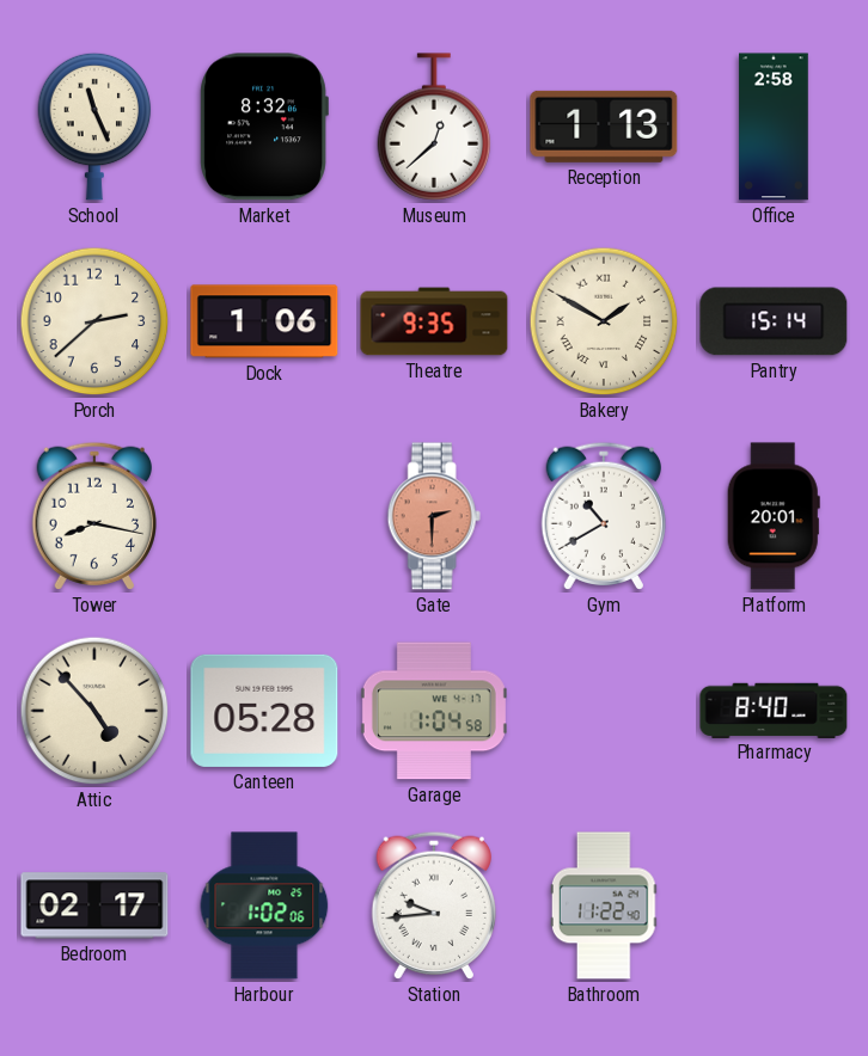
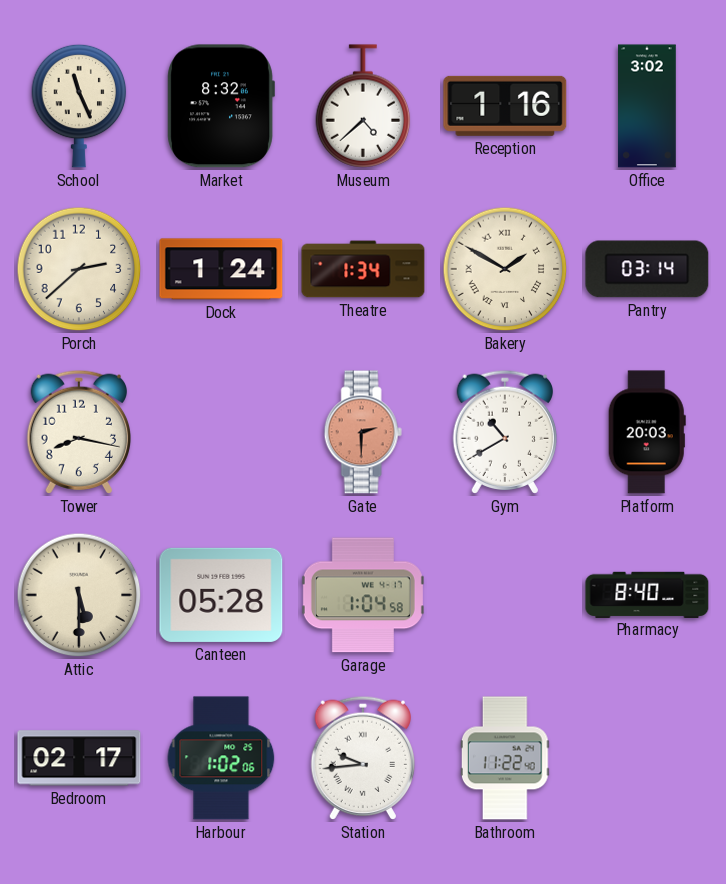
Museum: 12:38 -> 4:38 (363, 106)
Reception: 1:13 -> 1:16 (505, 106)
Office: 2:58 -> 3:02 (647, 106)
Dock: 1:06 -> 1:24 (221, 269)
Theatre: 9:35 -> 1:34 (363, 269)
Pantry: 15:14 -> 03:14 (647, 269)
Platform: 20:01 -> 20:03 (647, 432)
Attic: 4:53 -> 5:30 (79, 595)
